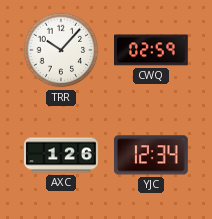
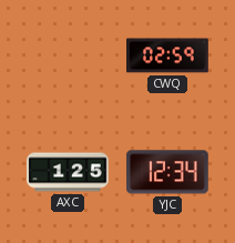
TRR: 10:07 -> none (61, 50)
AXC: 1:26 -> 1:25 (68, 172)
